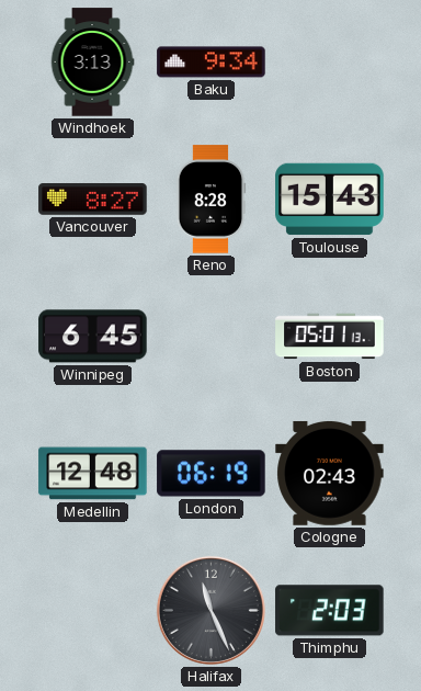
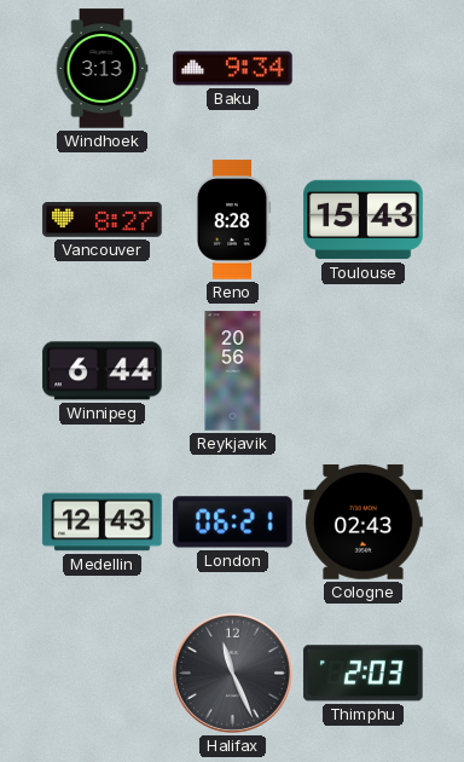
Winnipeg: 6:45 -> 6:44 (103, 371)
Reykjavik: none -> 20:56 (233, 371)
Boston: 05:01 -> none (330, 337)
Medellin: 12:48 -> 12:43 (103, 523)
London: 06:19 -> 06:21 (233, 523)
